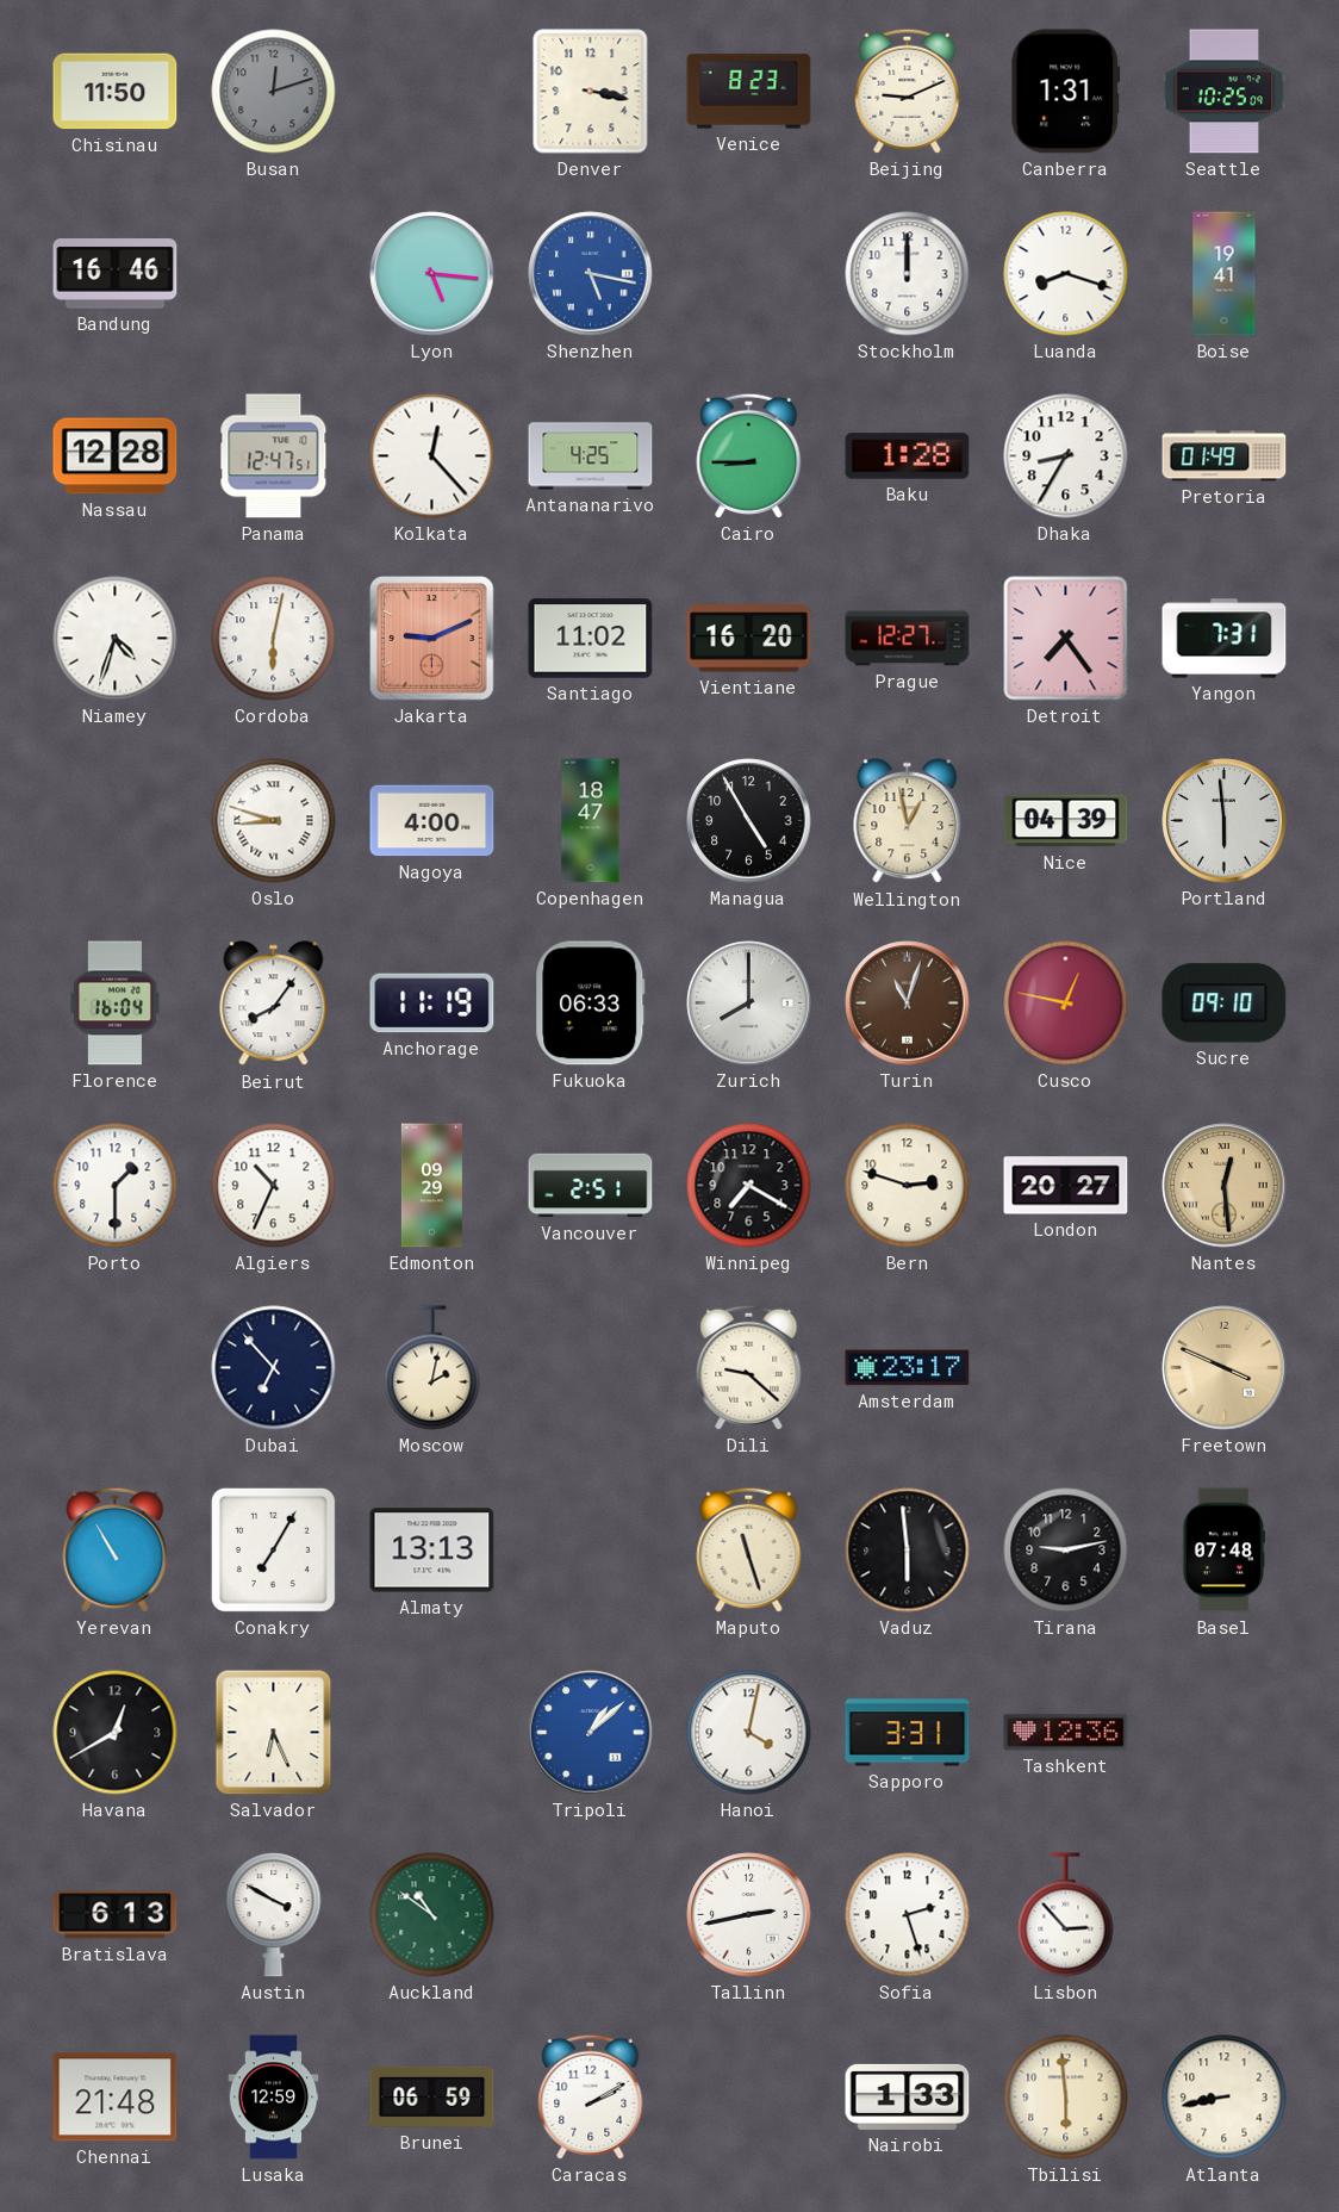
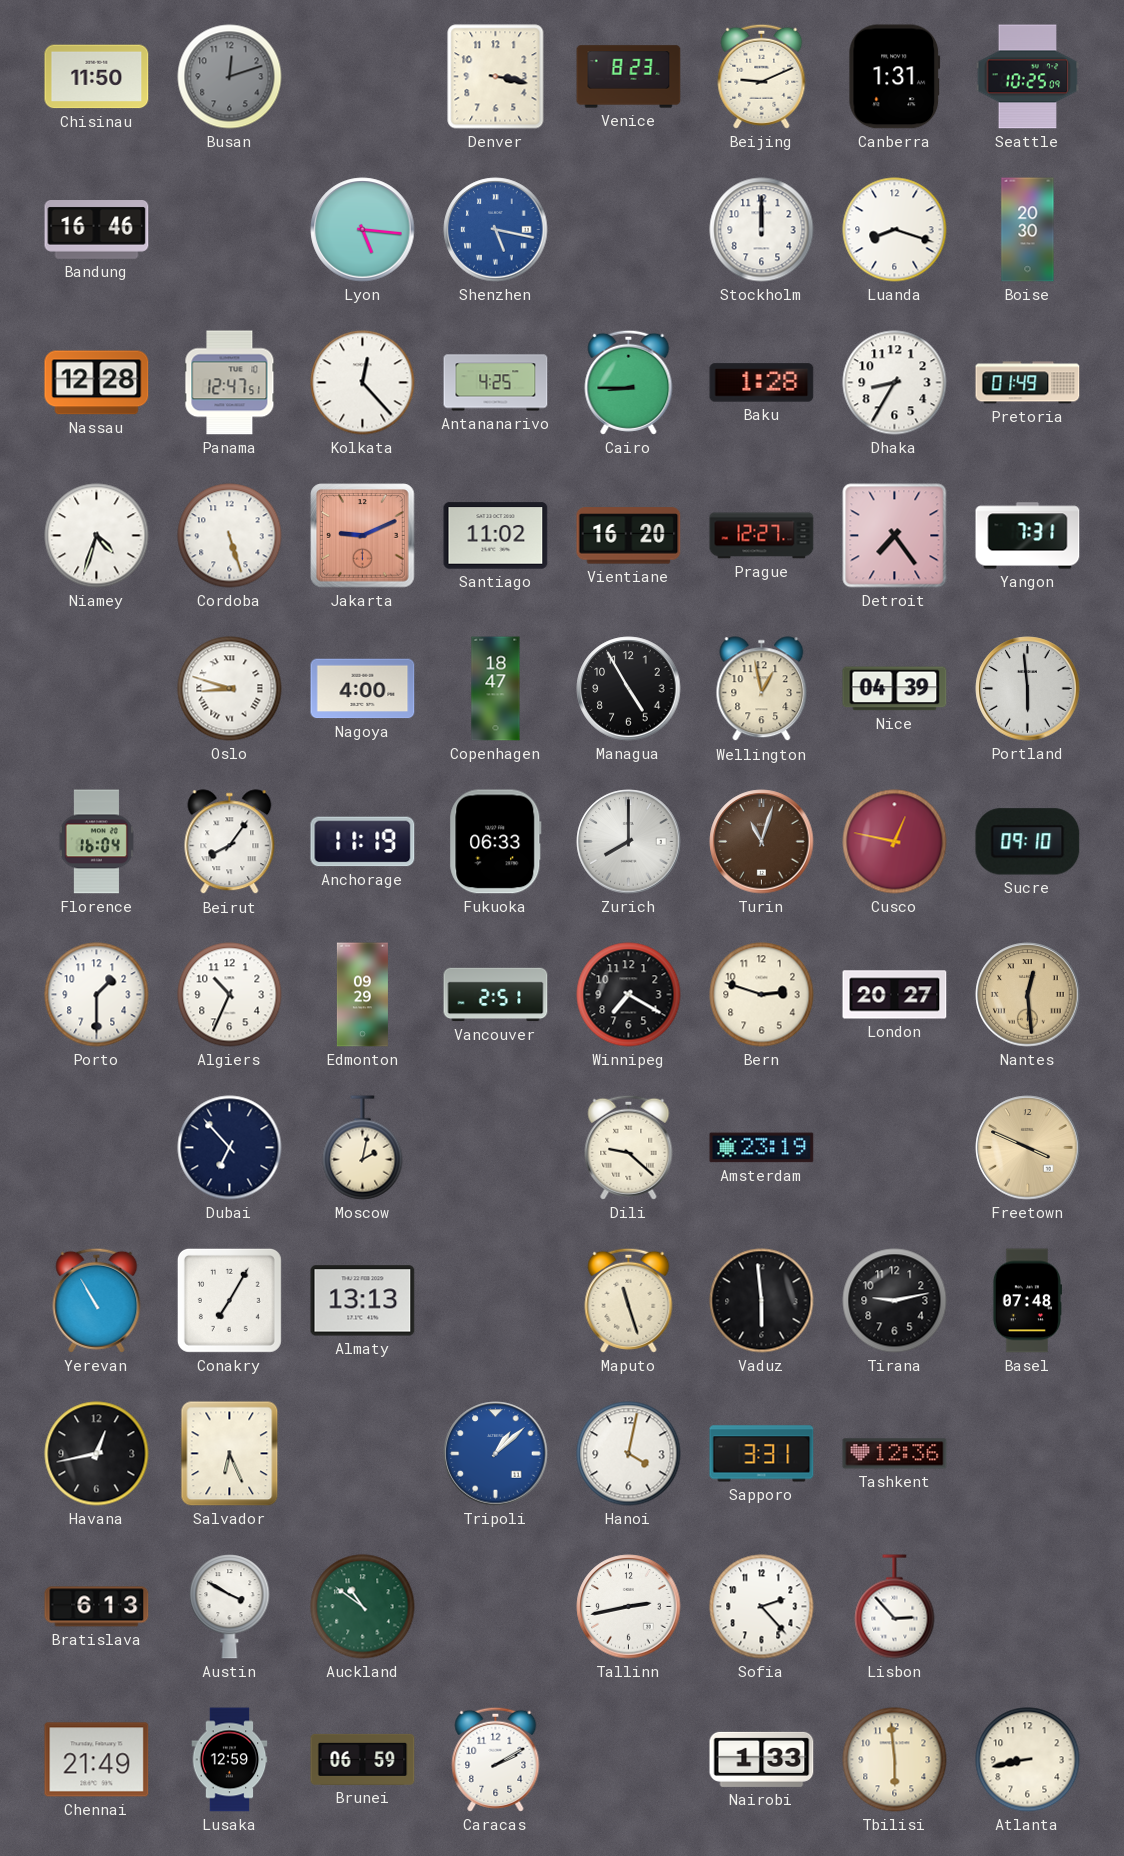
Boise: 19:41 -> 20:30 (1028, 230)
Cordoba: 6:02 -> 5:27 (230, 536)
Amsterdam: 23:17 -> 23:19 (762, 1148)
Havana: 12:40 -> 12:43 (97, 1454)
Sofia: 2:27 -> 2:23 (762, 1607)
Chennai: 21:48 -> 21:49 (97, 1760)
